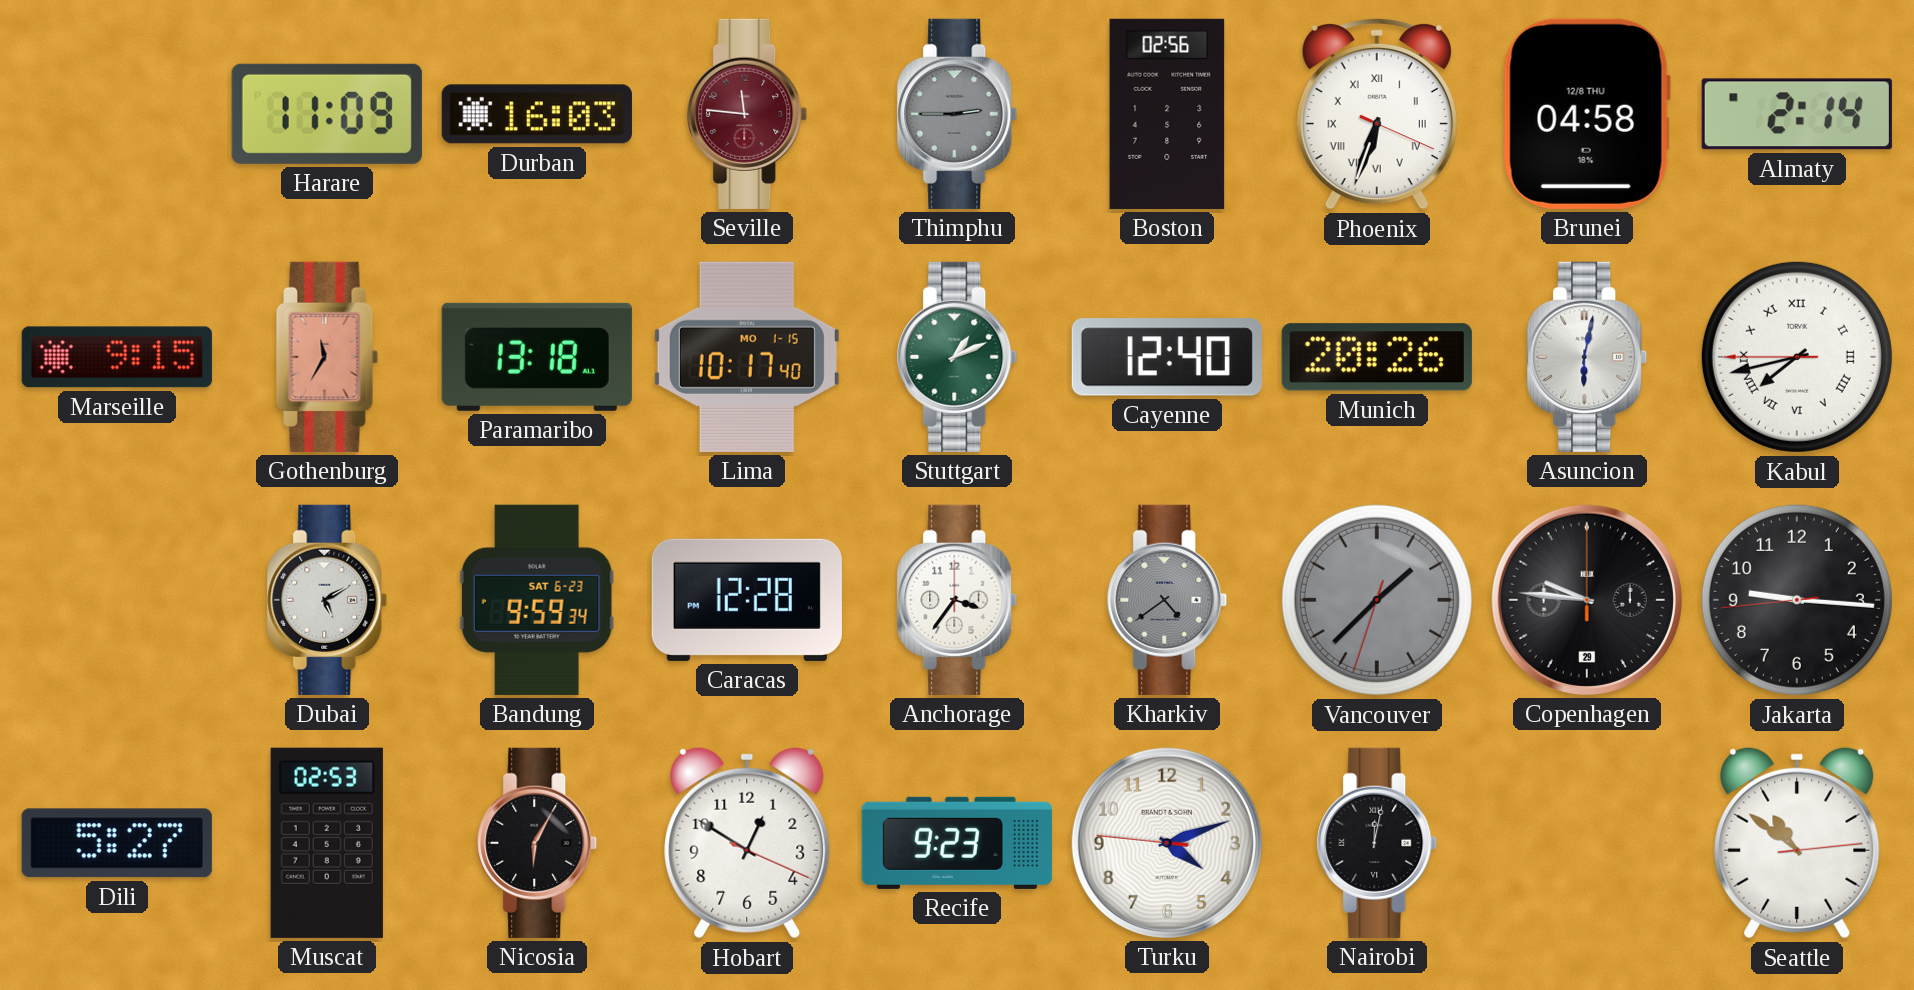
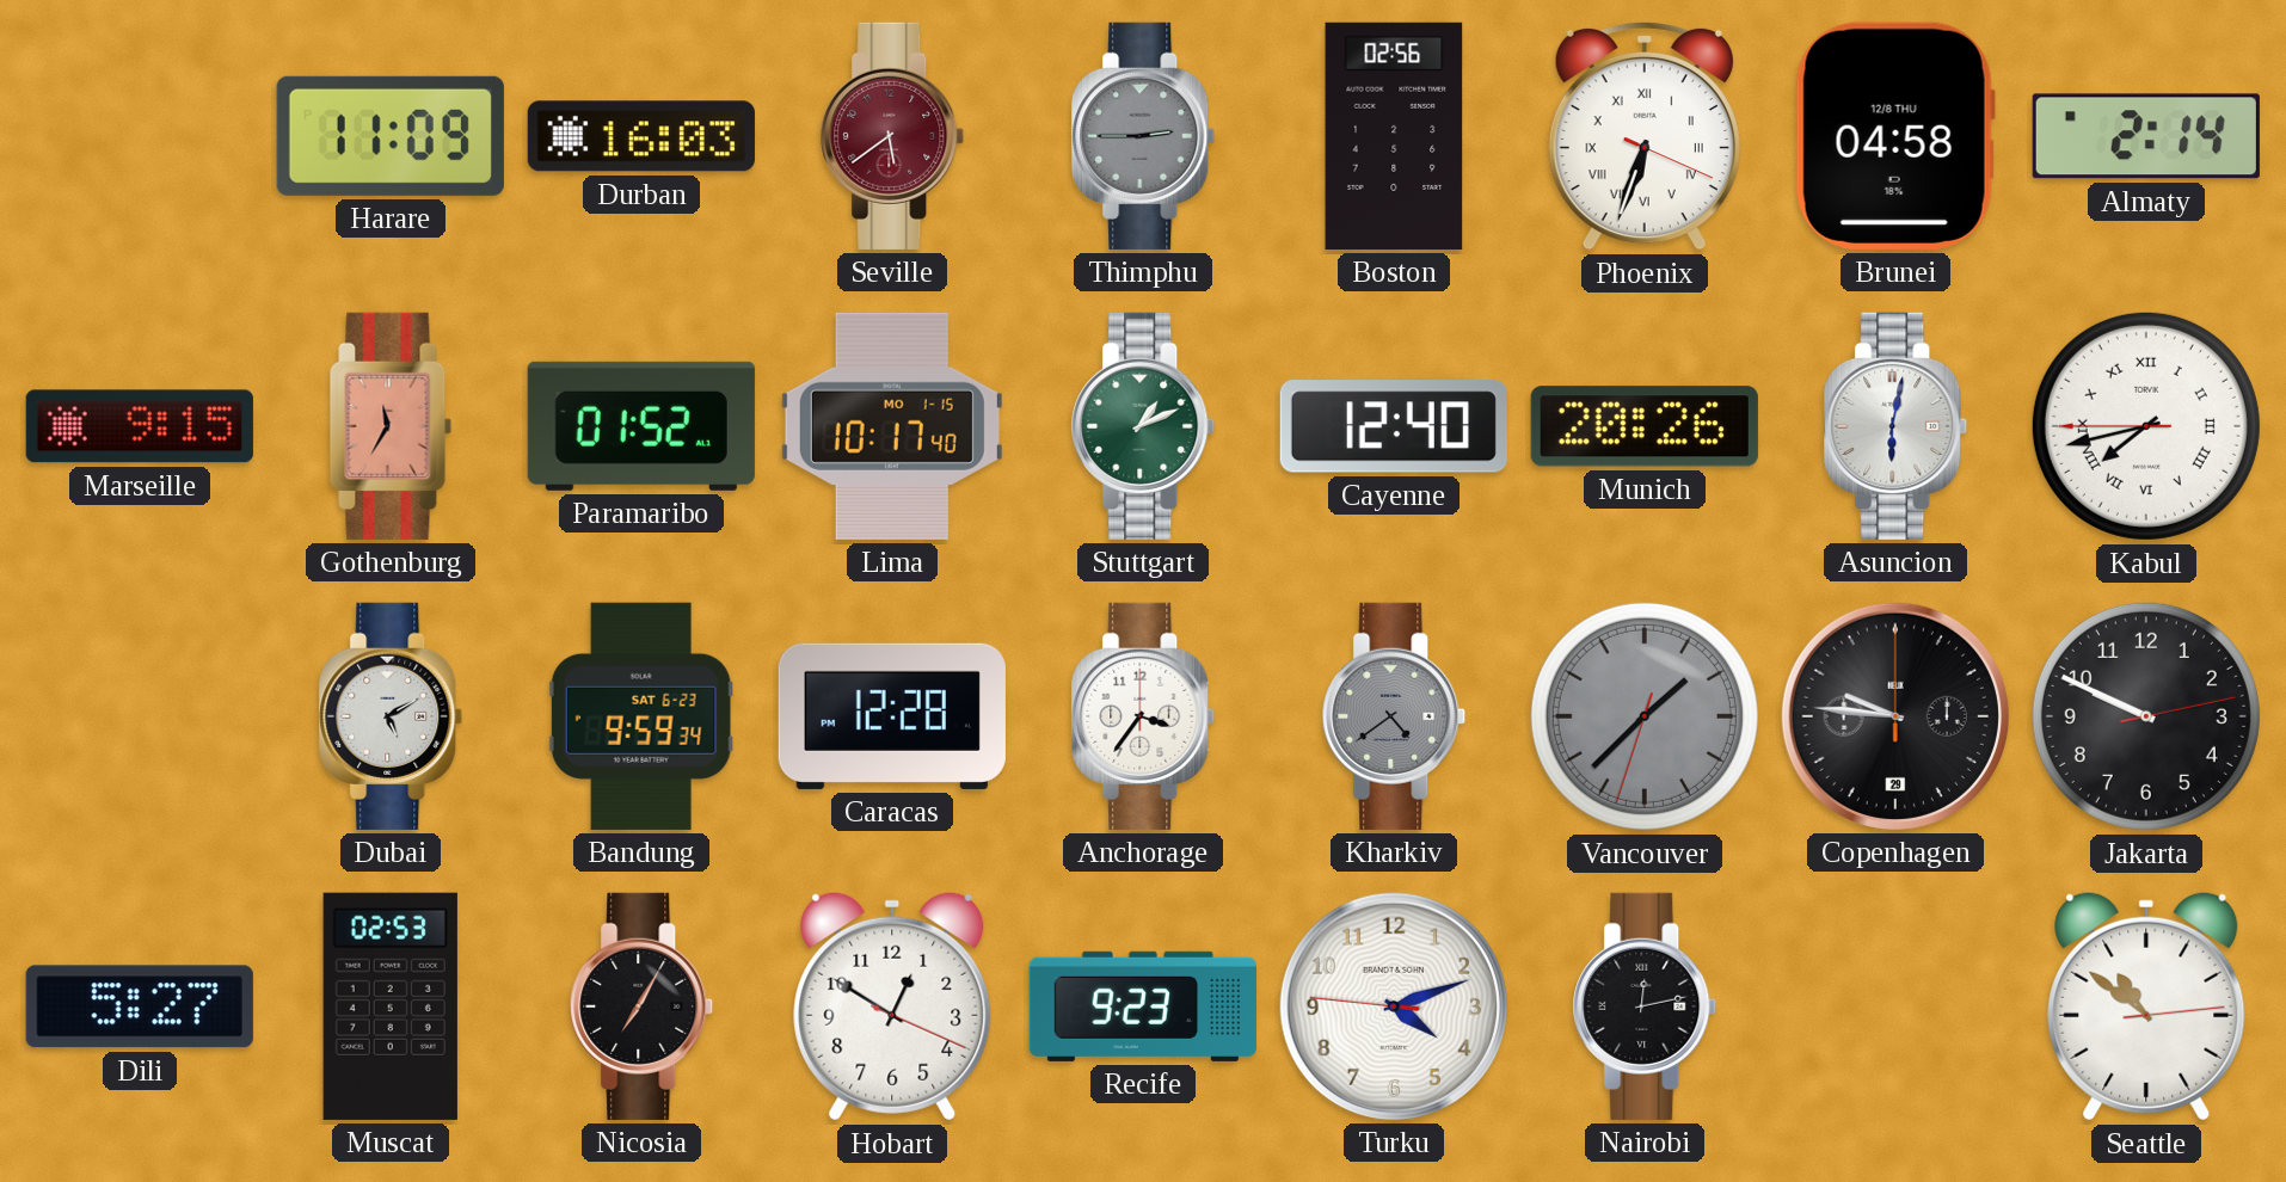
Seville: 11:46 -> 5:39 (892, 136)
Paramaribo: 13:18 -> 01:52 (641, 426)
Jakarta: 9:15 -> 9:49 (2146, 716)
Nicosia: 6:05 -> 7:05 (641, 1006)
Nairobi: 12:02 -> 12:13 (1645, 1006)
